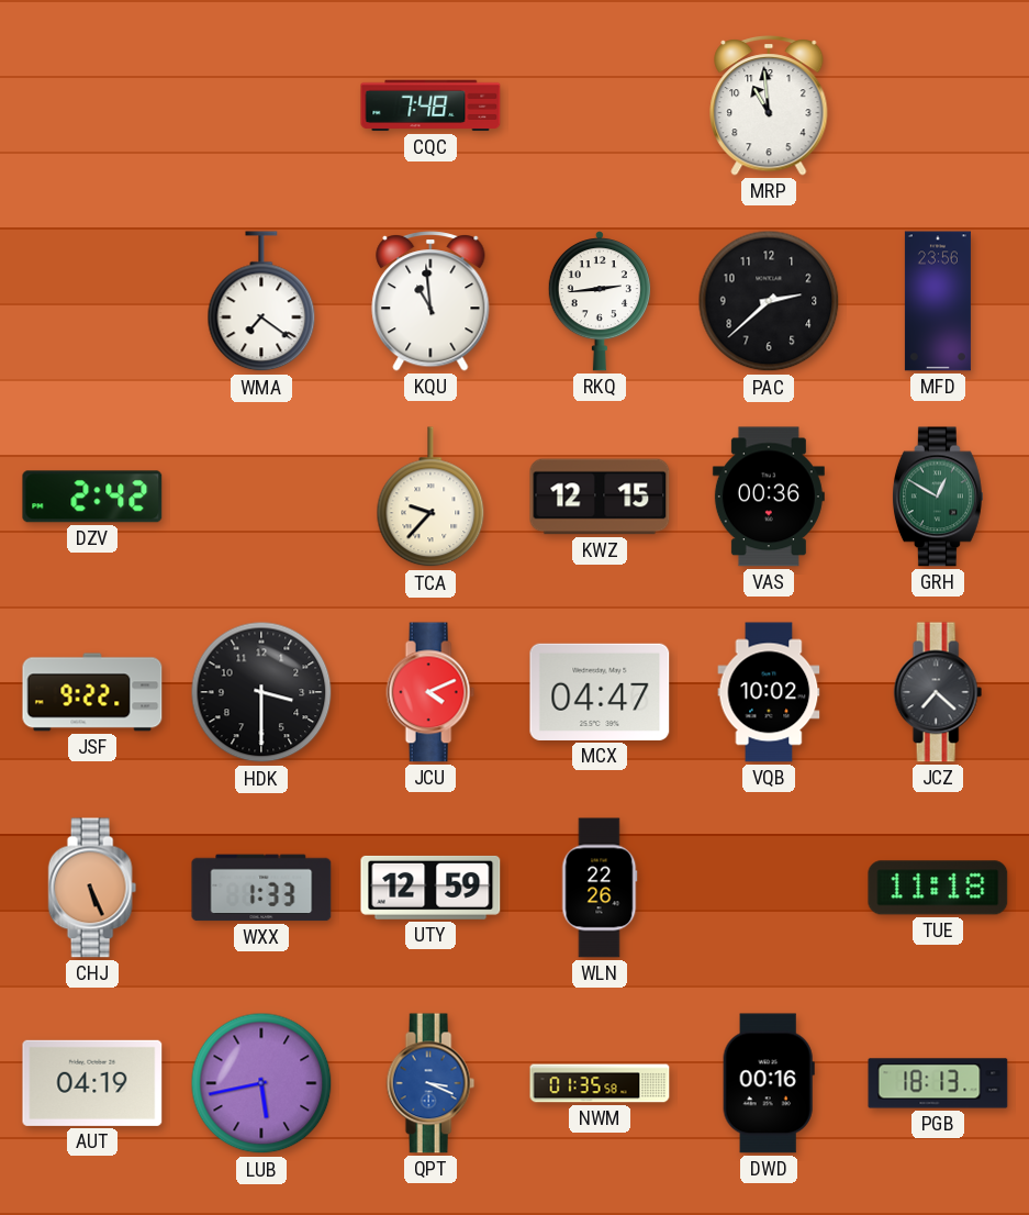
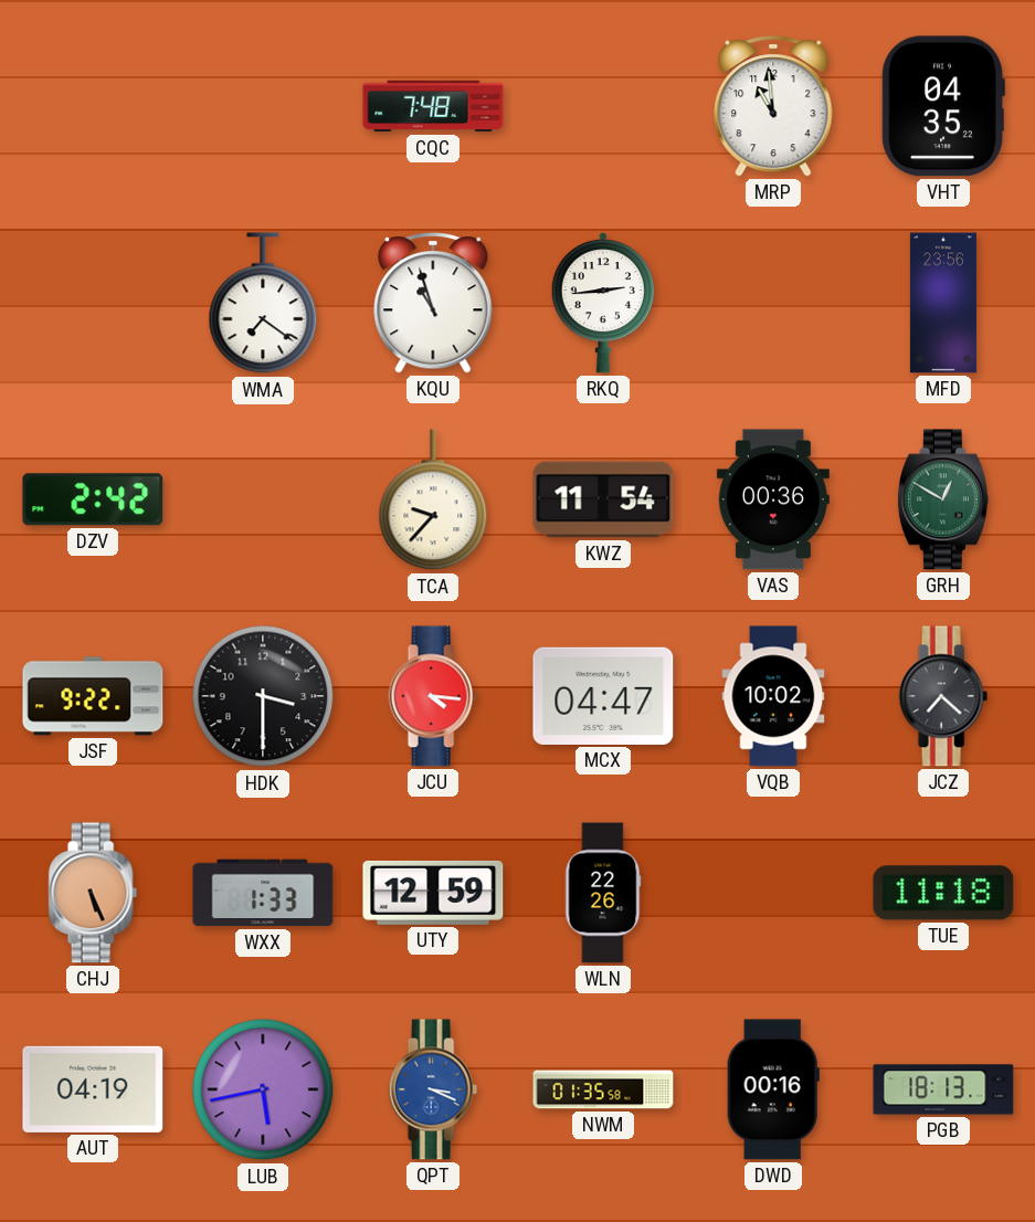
VHT: none -> 04:35 (943, 106)
KQU: 10:59 -> 10:57 (433, 303)
PAC: 2:38 -> none (769, 301)
KWZ: 12:15 -> 11:54 (603, 499)
JCU: 4:11 -> 4:16 (433, 696)
